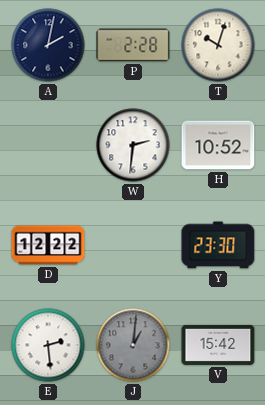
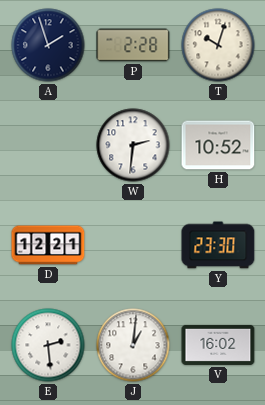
A: 2:02 -> 1:57 (48, 45)
D: 12:22 -> 12:21 (48, 245)
J dial: grey -> white (133, 345)
V: 15:42 -> 16:02 (218, 345)
